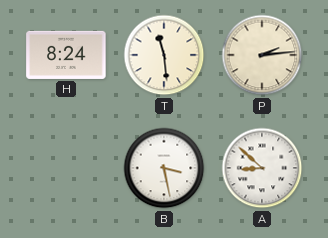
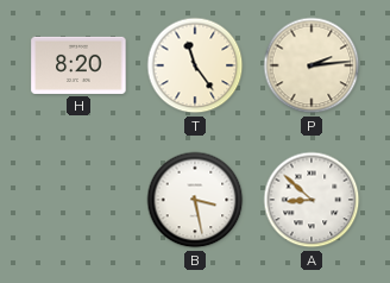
H: 8:24 -> 8:20 (78, 65)
T: 11:29 -> 11:24 (195, 65)
